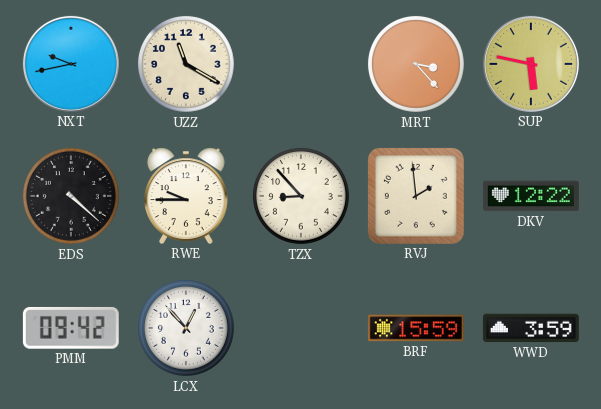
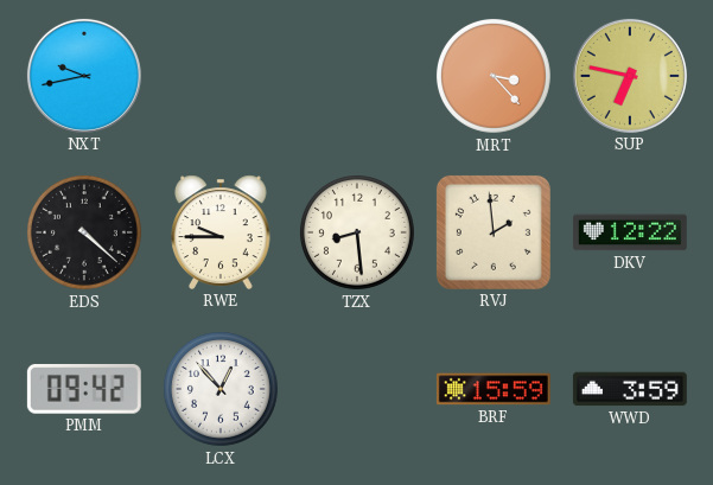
UZZ: 11:20 -> none (186, 64)
SUP: 5:47 -> 6:47 (630, 76)
TZX: 8:53 -> 8:29 (357, 232)
